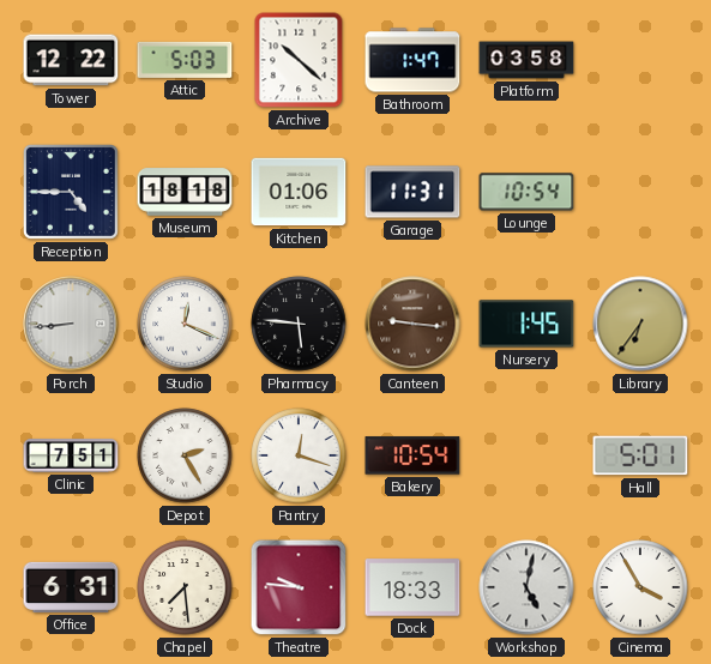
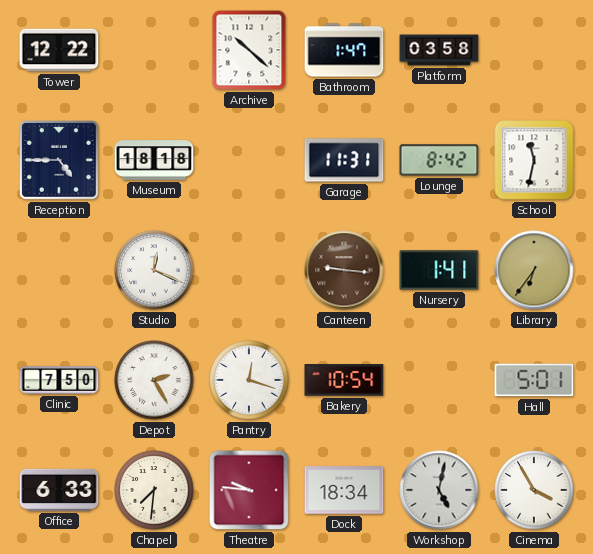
Attic: 5:03 -> none (185, 60)
Kitchen: 01:06 -> none (299, 192)
Lounge: 10:54 -> 8:42 (439, 160)
School: none -> 11:32 (534, 160)
Porch: 8:44 -> none (71, 324)
Pharmacy: 5:46 -> none (299, 324)
Nursery: 1:45 -> 1:41 (439, 270)
Clinic: 7:51 -> 7:50 (59, 380)
Office: 6:31 -> 6:33 (59, 490)
Chapel: 7:29 -> 7:31 (154, 490)
Dock: 18:33 -> 18:34 (344, 490)
